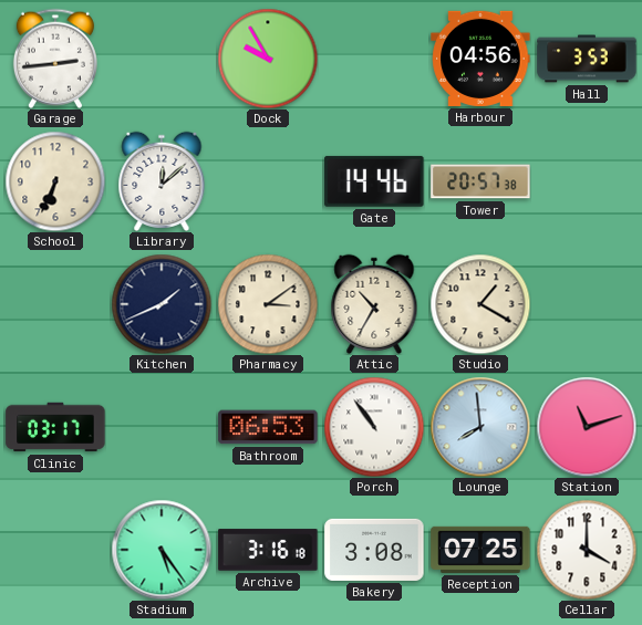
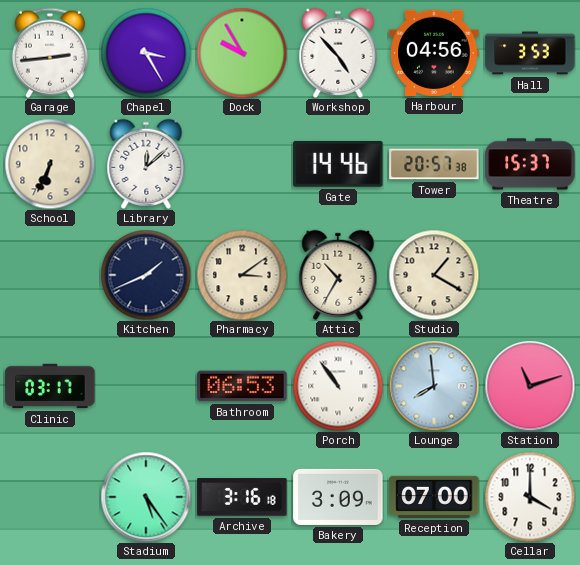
Chapel: none -> 3:25 (146, 53)
Workshop: none -> 4:53 (338, 53)
Theatre: none -> 15:37 (530, 164)
Bakery: 3:08 -> 3:09 (338, 497)
Reception: 07:25 -> 07:00 (434, 497)
